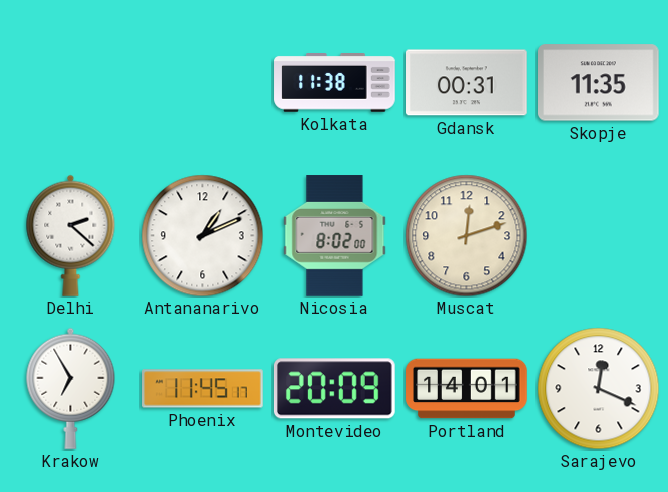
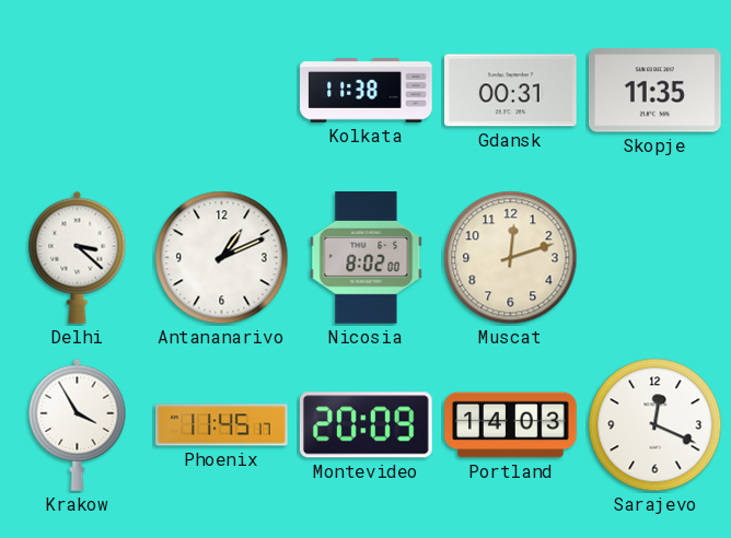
Delhi: 2:22 -> 3:22 (78, 257)
Krakow: 6:55 -> 3:55 (78, 424)
Portland: 14:01 -> 14:03 (511, 425)
